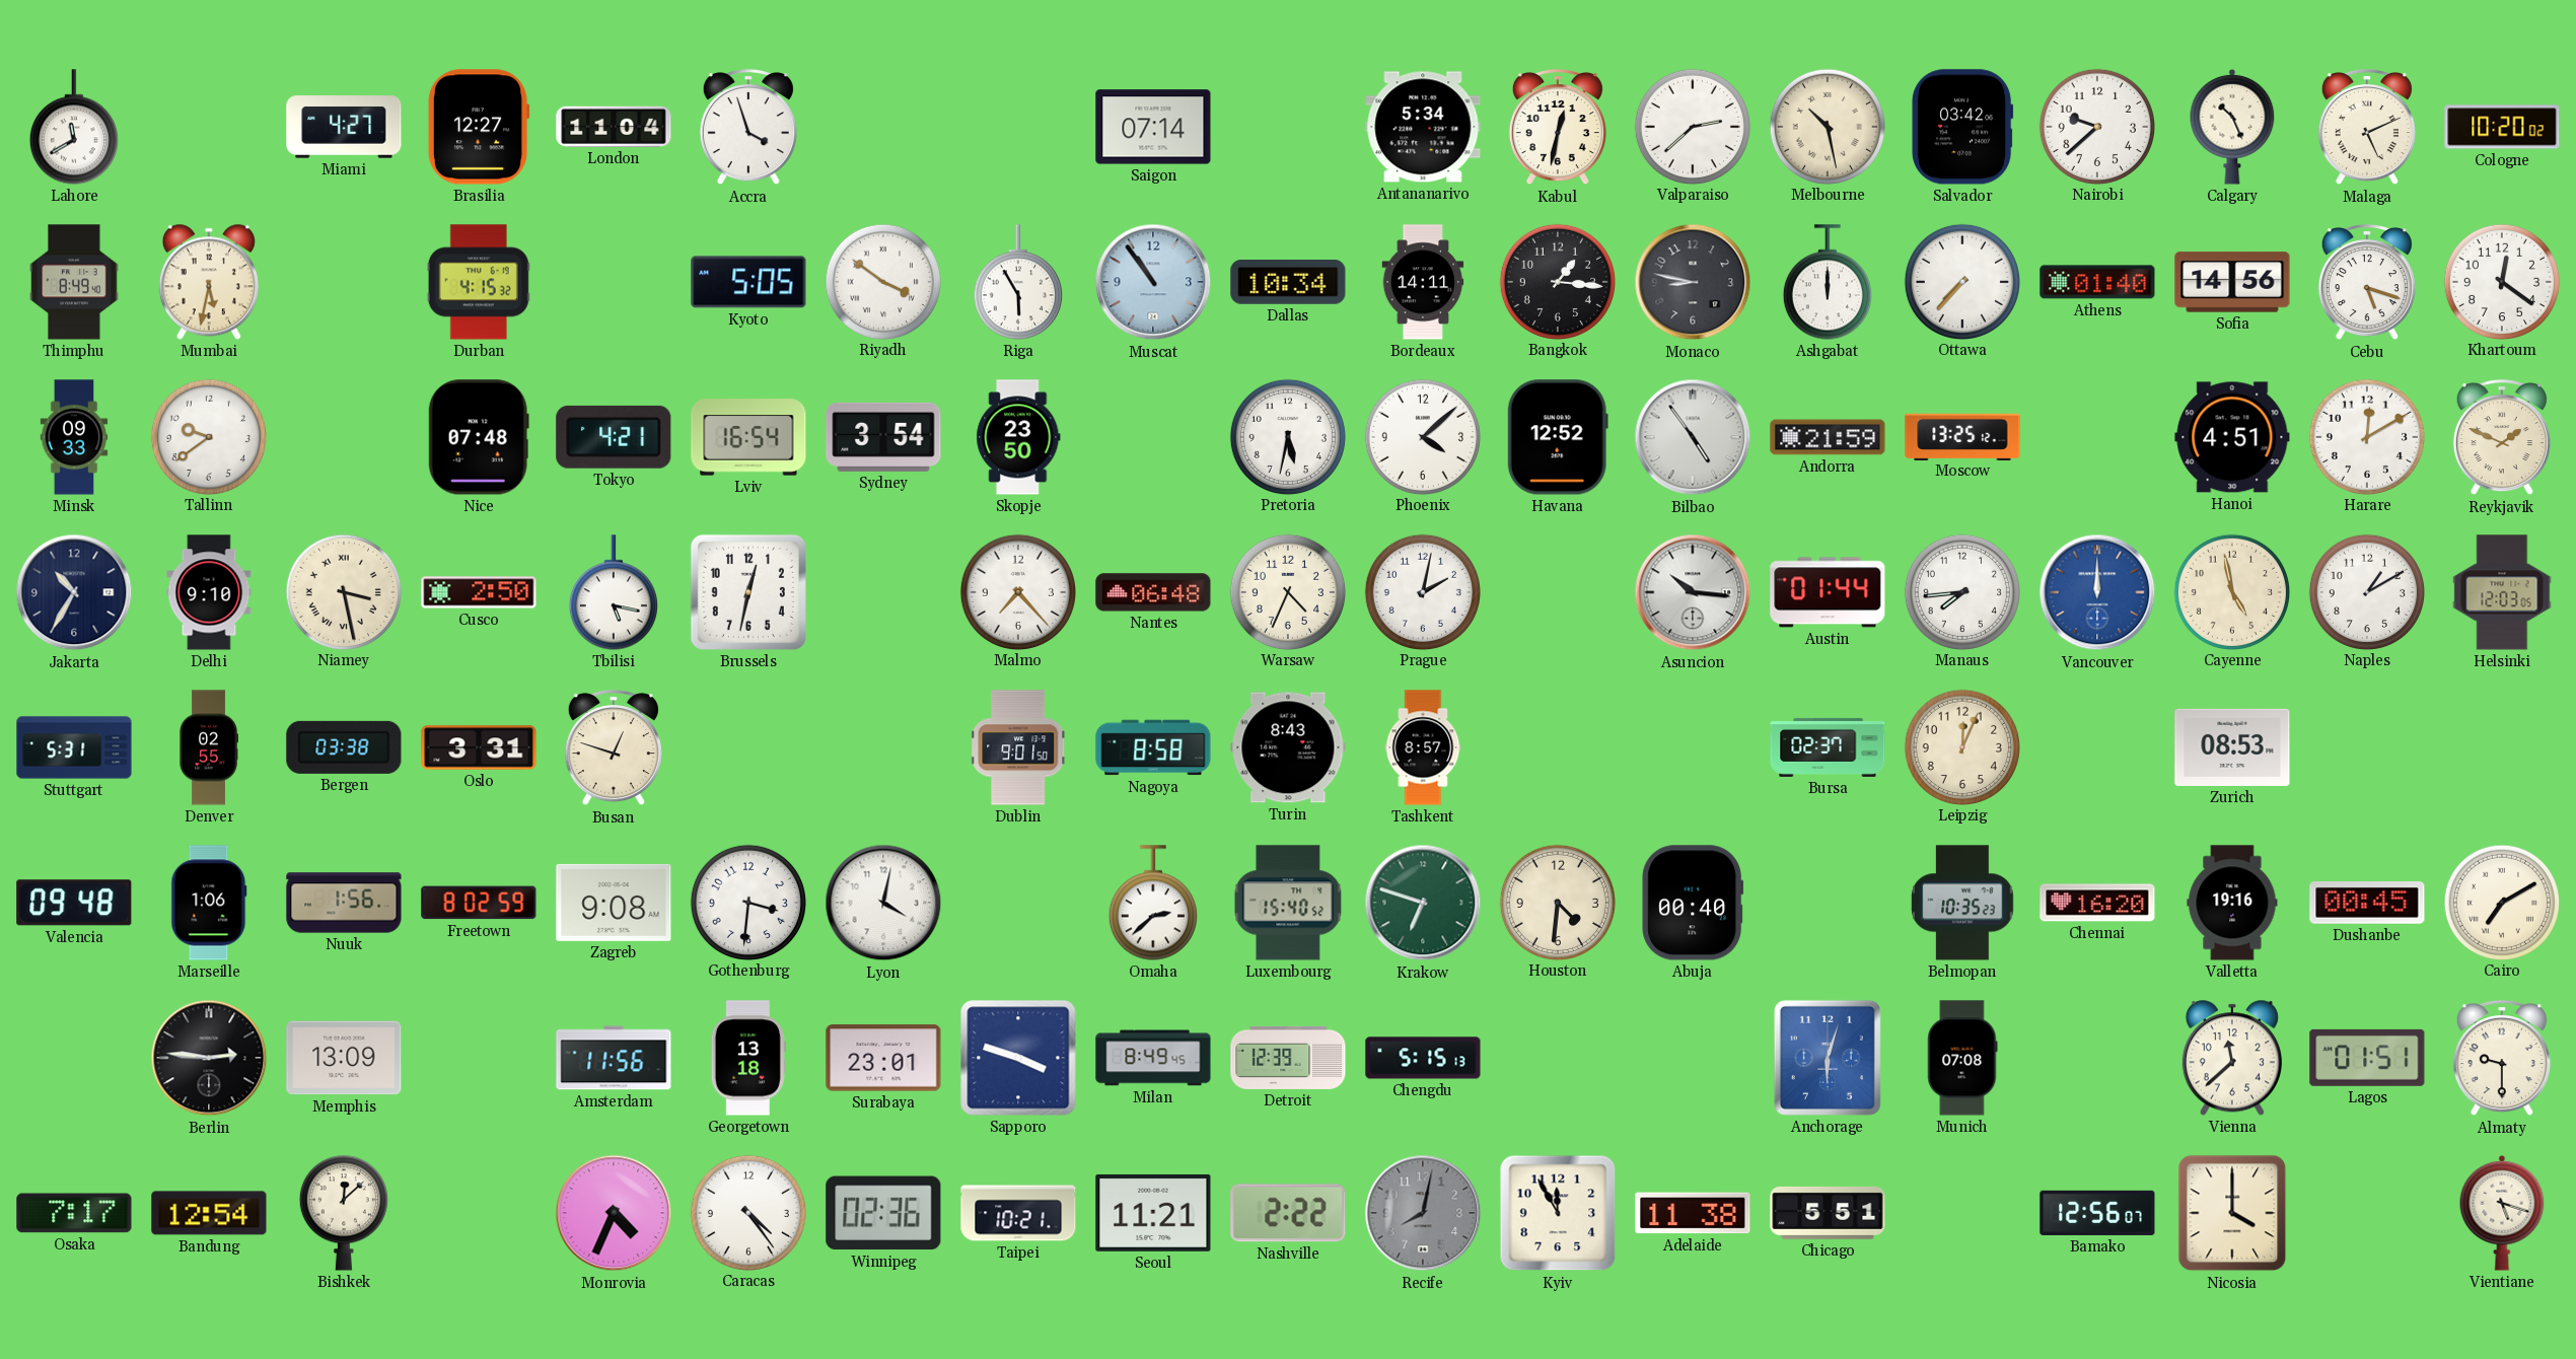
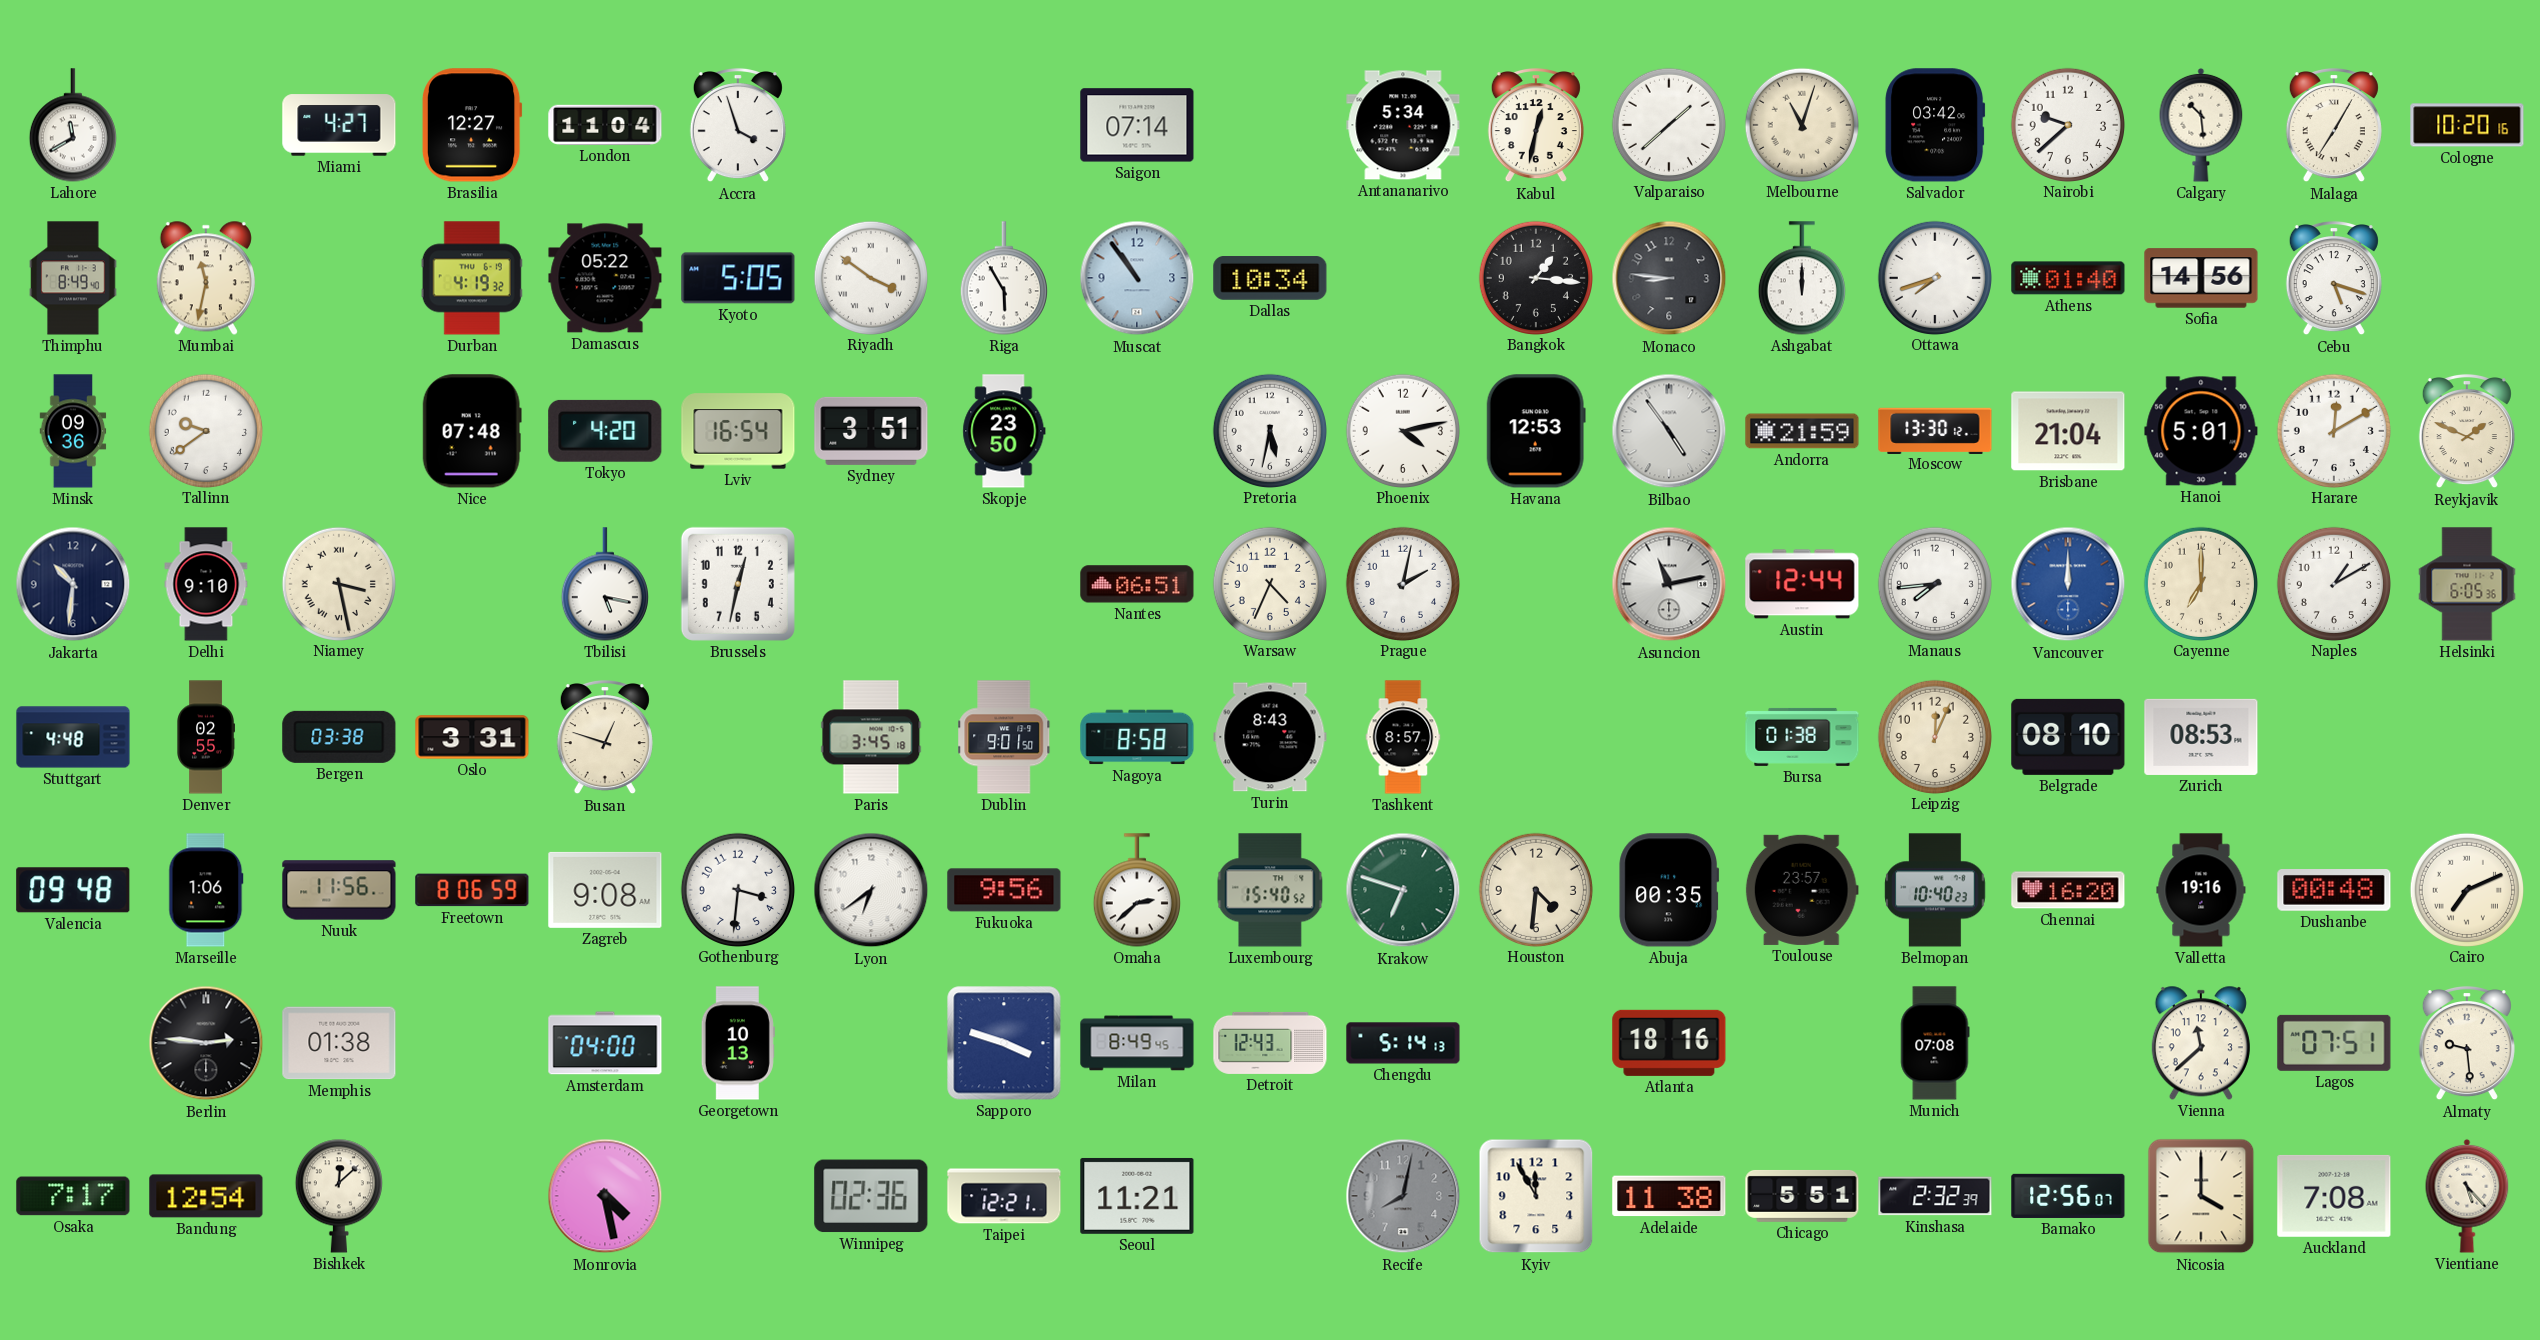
Valparaiso: 2:38 -> 1:38 (1668, 124)
Melbourne: 10:28 -> 11:03 (1801, 124)
Calgary: 10:26 -> 10:29 (2201, 125)
Malaga: 5:11 -> 7:05 (2334, 125)
Cologne: 10:20:02 -> 10:20:16 (2467, 125)
Mumbai: 5:32 -> 11:32 (206, 278)
Durban: 4:15 -> 4:19 (472, 278)
Damascus: none -> 05:22 (605, 278)
Bordeaux: 14:11 -> none (1423, 282)
Monaco: 8:47 -> 8:46 (1669, 278)
Ottawa: 7:37 -> 7:42 (1934, 277)
Khartoum: 12:21 -> none (2501, 281)
Minsk: 09:33 -> 09:36 (73, 431)
Tokyo: 4:21 -> 4:20 (605, 431)
Sydney: 3:54 -> 3:51 (871, 431)
Phoenix: 4:08 -> 4:13 (1402, 430)
Havana: 12:52 -> 12:53 (1536, 431)
Moscow: 13:25 -> 13:30 (1935, 430)
Brisbane: none -> 21:04 (2068, 431)
Hanoi: 4:51 -> 5:01 (2201, 431)
Jakarta: 10:35 -> 10:31 (73, 584)
Cusco: 2:50 -> none (479, 592)
Malmo: 7:23 -> none (1017, 591)
Nantes: 06:48 -> 06:51 (1137, 584)
Asuncion: 10:16 -> 11:13 (1669, 584)
Austin: 01:44 -> 12:44 (1802, 584)
Cayenne: 4:58 -> 7:00 (2200, 583)
Helsinki: 12:03 -> 6:05 (2467, 584)
Stuttgart: 5:31 -> 4:48 (73, 737)
Paris: none -> 3:45 (871, 737)
Bursa: 02:37 -> 01:38 (1802, 737)
Belgrade: none -> 08:10 (2068, 737)
Nuuk: 1:56 -> 11:56 (339, 890)
Freetown: 8:02 -> 8:06 (472, 890)
Lyon: 4:02 -> 6:39 (871, 890)
Fukuoka: none -> 9:56 (1004, 890)
Abuja: 00:40 -> 00:35 (1669, 890)
Toulouse: none -> 23:57 (1802, 890)
Belmopan: 10:35 -> 10:40 (1935, 890)
Dushanbe: 00:45 -> 00:48 (2334, 890)
Cairo: 7:10 -> 7:11 (2466, 889)
Memphis: 13:09 -> 01:38 (339, 1043)
Amsterdam: 11:56 -> 04:00 (605, 1043)
Georgetown: 13:18 -> 10:13 (738, 1043)
Surabaya: 23:01 -> none (883, 1058)
Detroit: 12:39 -> 12:43 (1270, 1043)
Chengdu: 5:15 -> 5:14 (1403, 1043)
Atlanta: none -> 18:16 (1669, 1043)
Anchorage: 6:03 -> none (1828, 1058)
Lagos: 01:51 -> 07:51 (2334, 1043)
Almaty: 9:30 -> 9:29 (2467, 1043)
Monrovia: 4:34 -> 4:28 (605, 1196)
Caracas: 4:24 -> none (747, 1212)
Taipei: 10:21 -> 12:21 (1004, 1196)
Nashville: 2:22 -> none (1288, 1213)
Kinshasa: none -> 2:32 (1935, 1196)
Auckland: none -> 7:08 (2334, 1196)
Vientiane: 5:18 -> 5:23 (2467, 1196)
